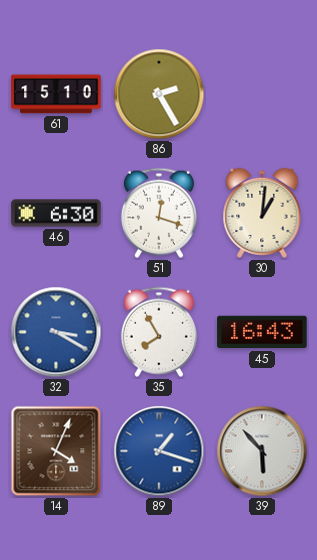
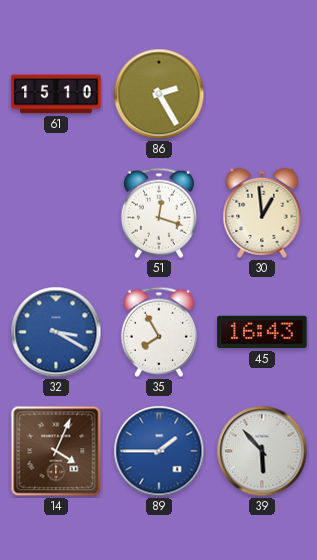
46: 6:30 -> none (56, 213)
30: 1:01 -> 12:59 (262, 213)
89: 1:18 -> 1:45 (159, 451)
